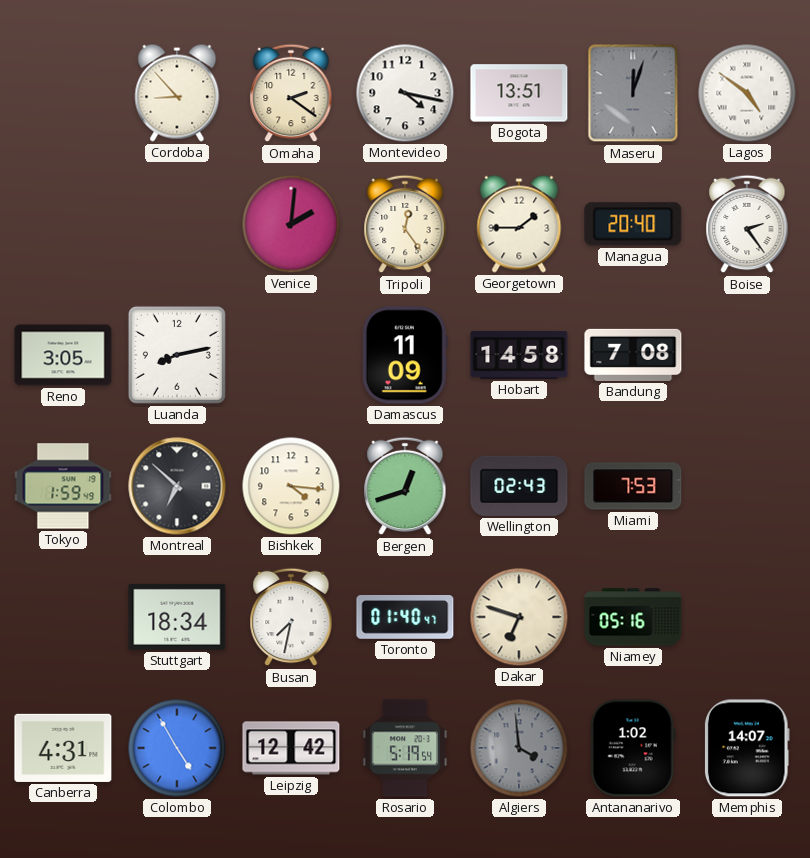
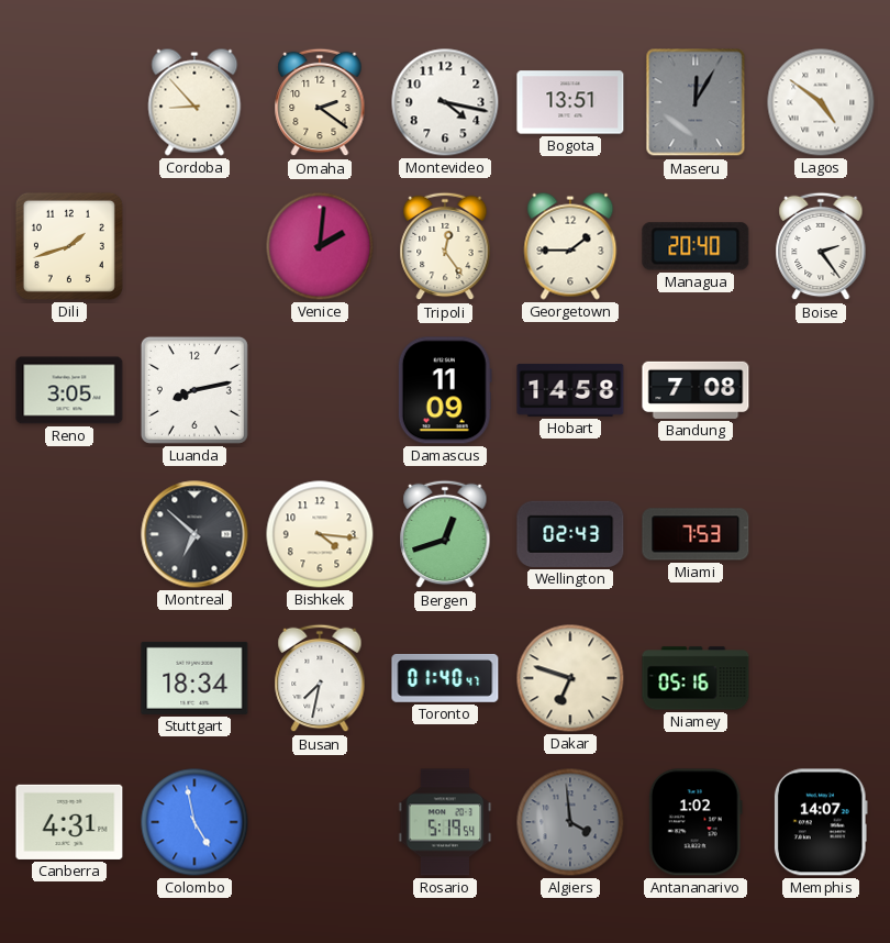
Maseru: 12:03 -> 12:05 (696, 102)
Dili: none -> 1:42 (69, 246)
Tokyo: 1:59 -> none (63, 486)
Colombo: 4:55 -> 4:58 (194, 822)
Leipzig: 12:42 -> none (291, 748)
